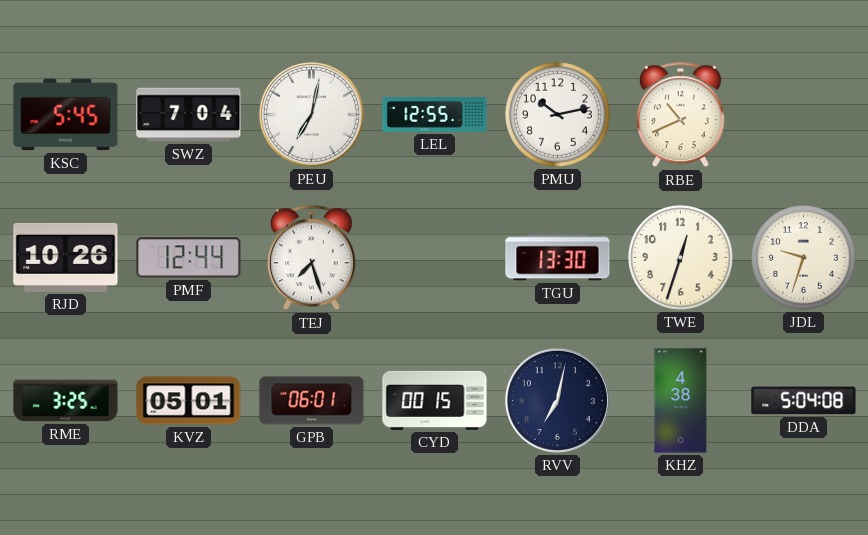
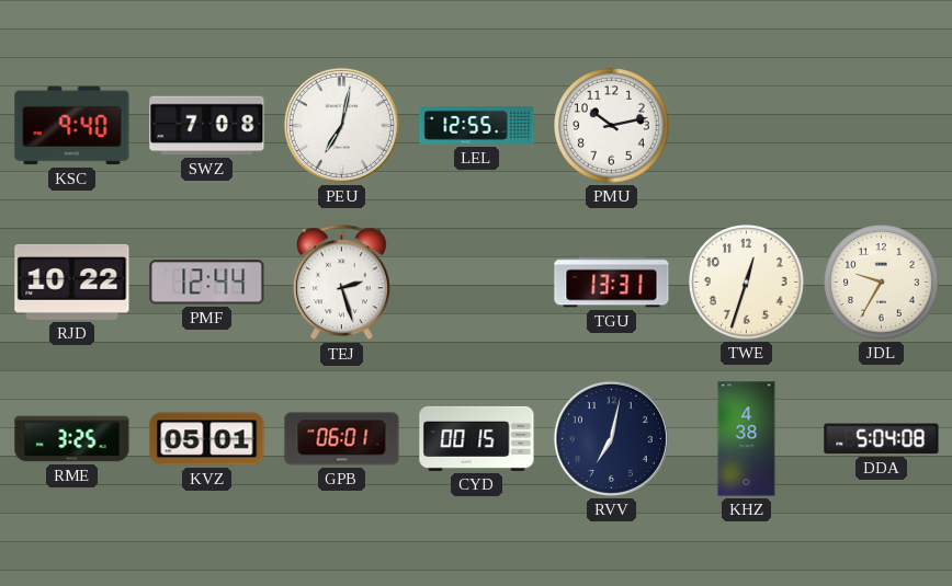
KSC: 5:45 -> 9:40 (72, 126)
SWZ: 7:04 -> 7:08 (207, 126)
RBE: 10:41 -> none (680, 115)
RJD: 10:26 -> 10:22 (72, 281)
TEJ: 7:27 -> 2:27 (341, 283)
TGU: 13:30 -> 13:31 (612, 283)
JDL: 9:33 -> 9:35 (882, 283)
